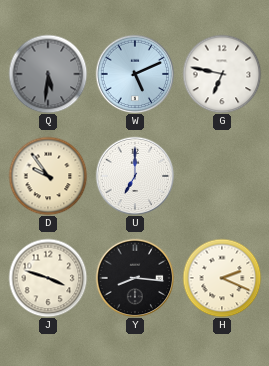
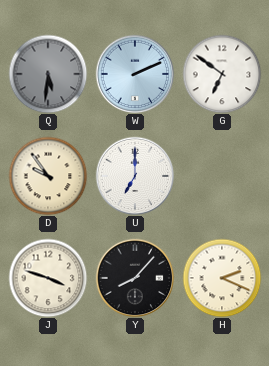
W: 5:11 -> 2:11 (135, 74)
G: 6:47 -> 6:51 (222, 74)
Y: 8:16 -> 8:07 (135, 278)
